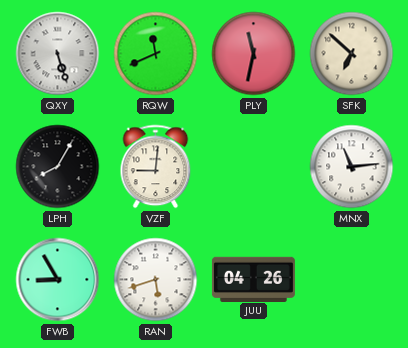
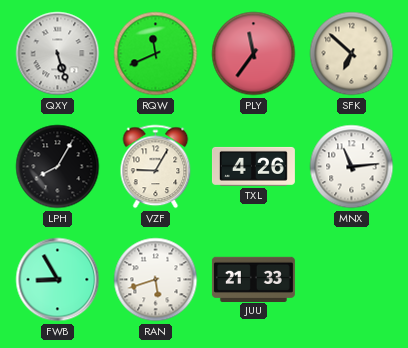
PLY: 11:32 -> 11:36 (254, 54)
VZF: 9:01 -> 9:05 (156, 167)
TXL: none -> 4:26 (253, 166)
JUU: 04:26 -> 21:33 (253, 279)
